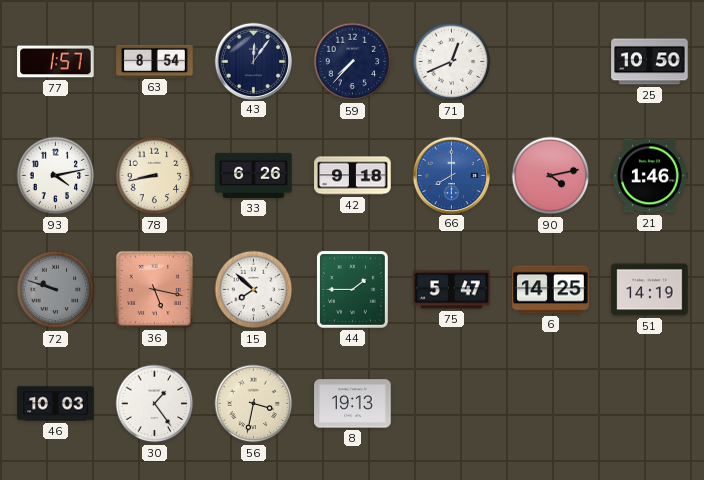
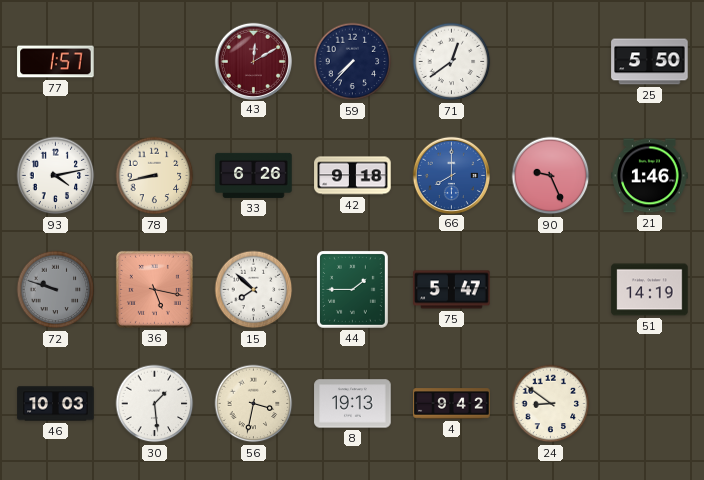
63: 8:54 -> none (155, 61)
43: 12:06 -> 12:10 (253, 61)
43 dial: navy -> burgundy (253, 61)
71: 12:41 -> 12:39 (452, 62)
25: 10:50 -> 5:50 (650, 62)
90: 4:13 -> 9:26 (551, 176)
6: 14:25 -> none (551, 290)
30: 1:24 -> 1:29 (155, 404)
4: none -> 9:42 (452, 404)
24: none -> 8:51 (551, 404)
